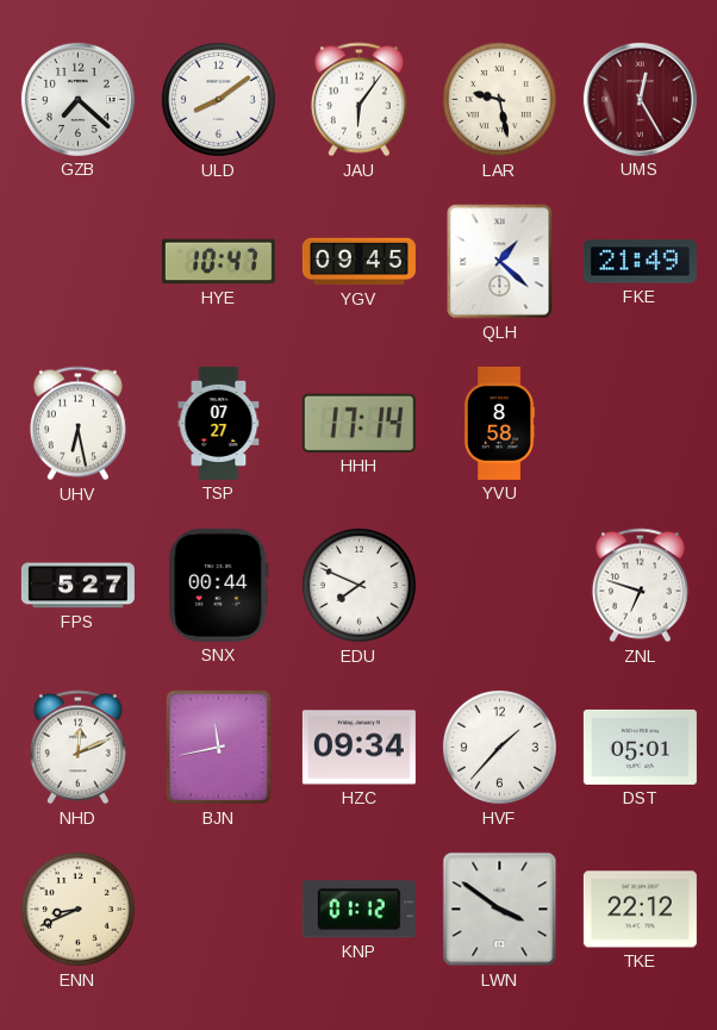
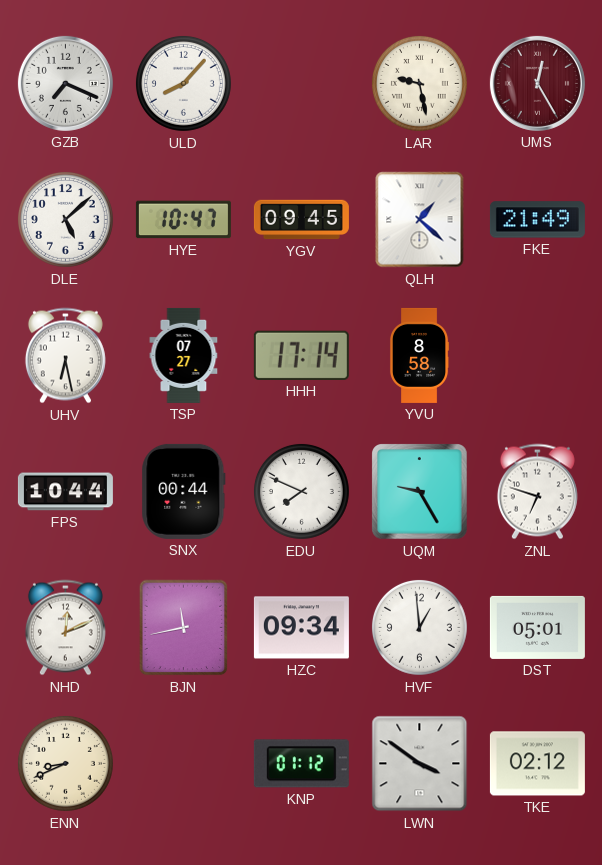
GZB: 7:22 -> 7:19 (65, 83)
ULD: 8:09 -> 8:07 (183, 83)
JAU: 6:06 -> none (358, 100)
DLE: none -> 5:08 (65, 219)
FPS: 5:27 -> 10:44 (65, 492)
UQM: none -> 9:25 (420, 492)
HVF: 1:37 -> 12:59 (419, 627)
TKE: 22:12 -> 02:12 (537, 764)
